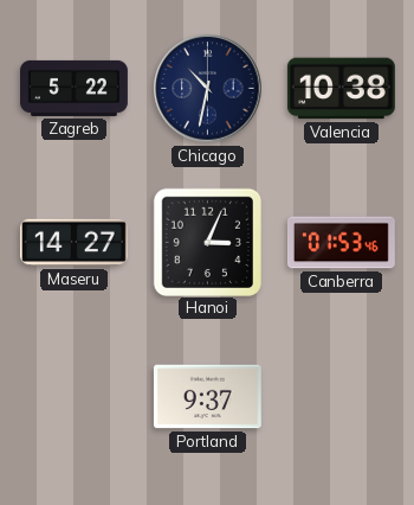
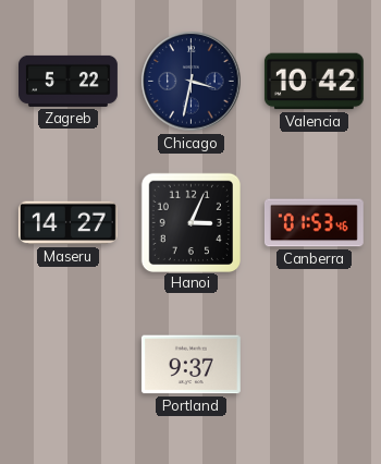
Chicago: 10:32 -> 3:32 (192, 82)
Valencia: 10:38 -> 10:42 (314, 82)
